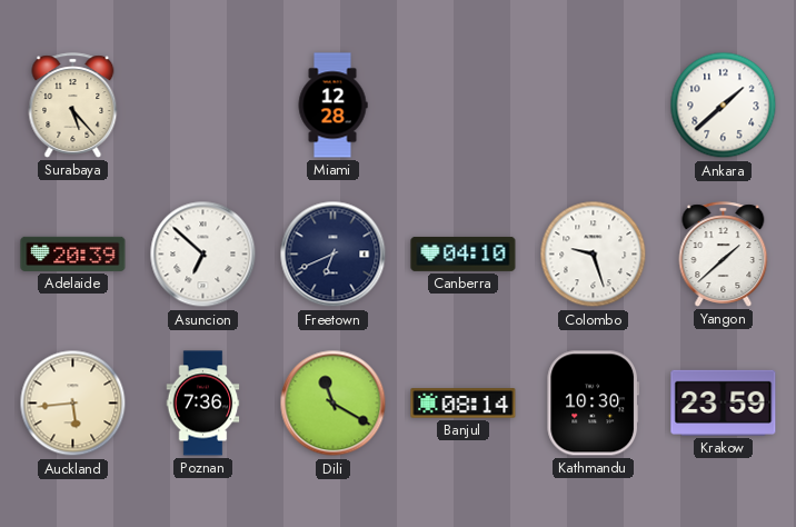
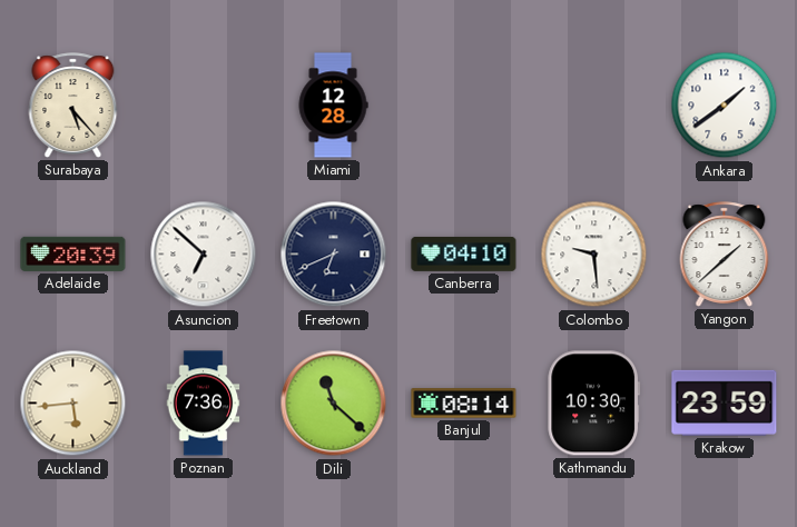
Ankara: 1:38 -> 1:39 (725, 106)
Colombo: 9:27 -> 9:29 (594, 255)
Dili: 11:20 -> 11:22 (334, 404)
